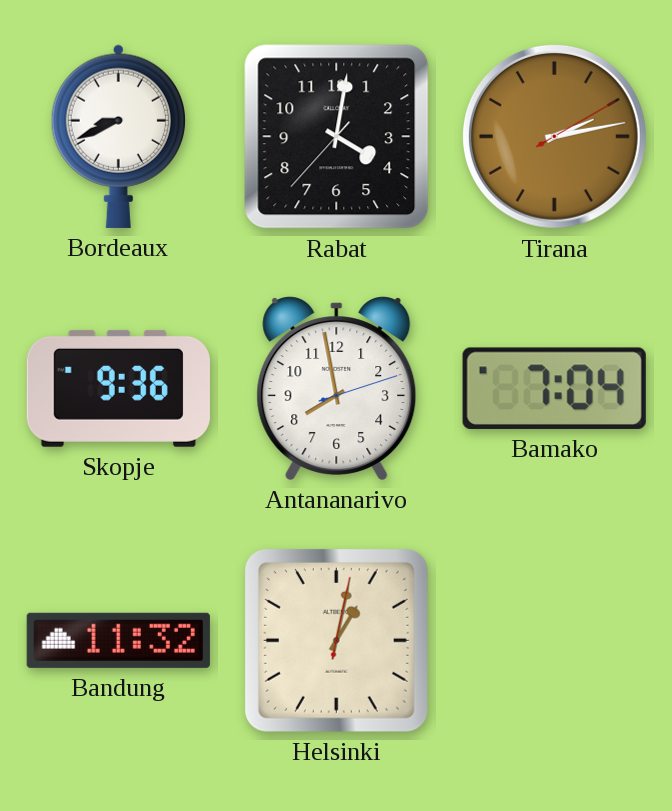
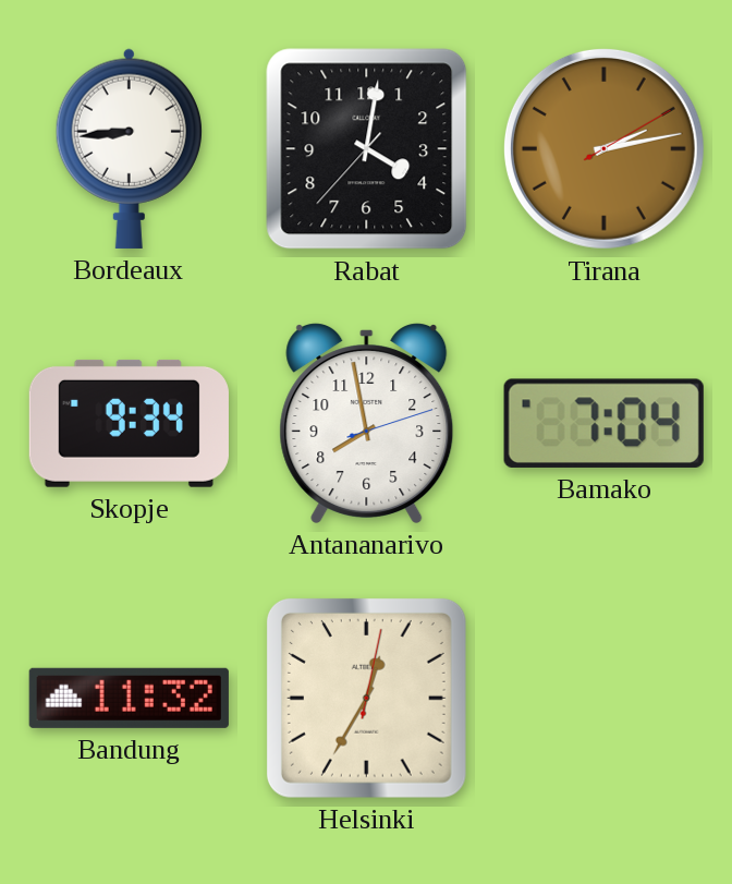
Bordeaux: 8:41 -> 8:44 (129, 148)
Skopje: 9:36 -> 9:34 (129, 423)
Helsinki: 1:02 -> 12:35 (366, 698)
